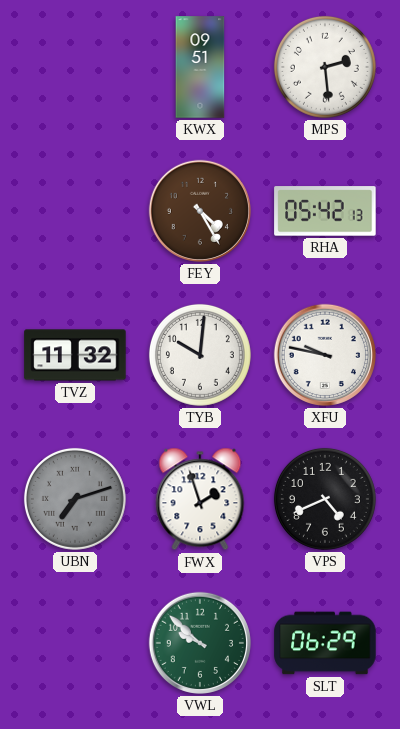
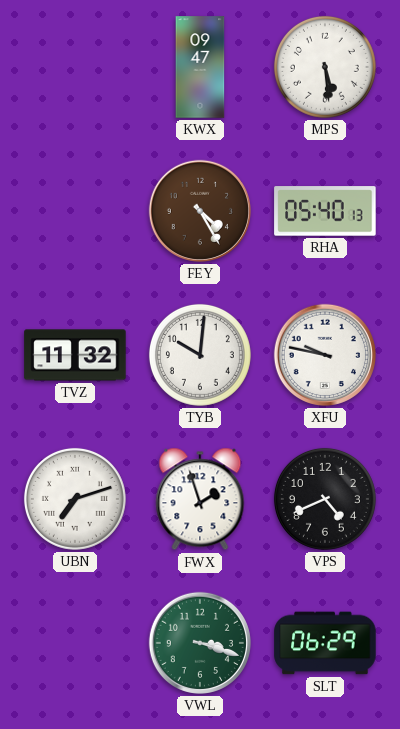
KWX: 09:51 -> 09:47 (200, 67)
MPS: 2:29 -> 5:29 (325, 67)
RHA: 05:42 -> 05:40 (325, 211)
UBN dial: grey -> white (75, 499)
VWL: 9:52 -> 3:18 (200, 643)
